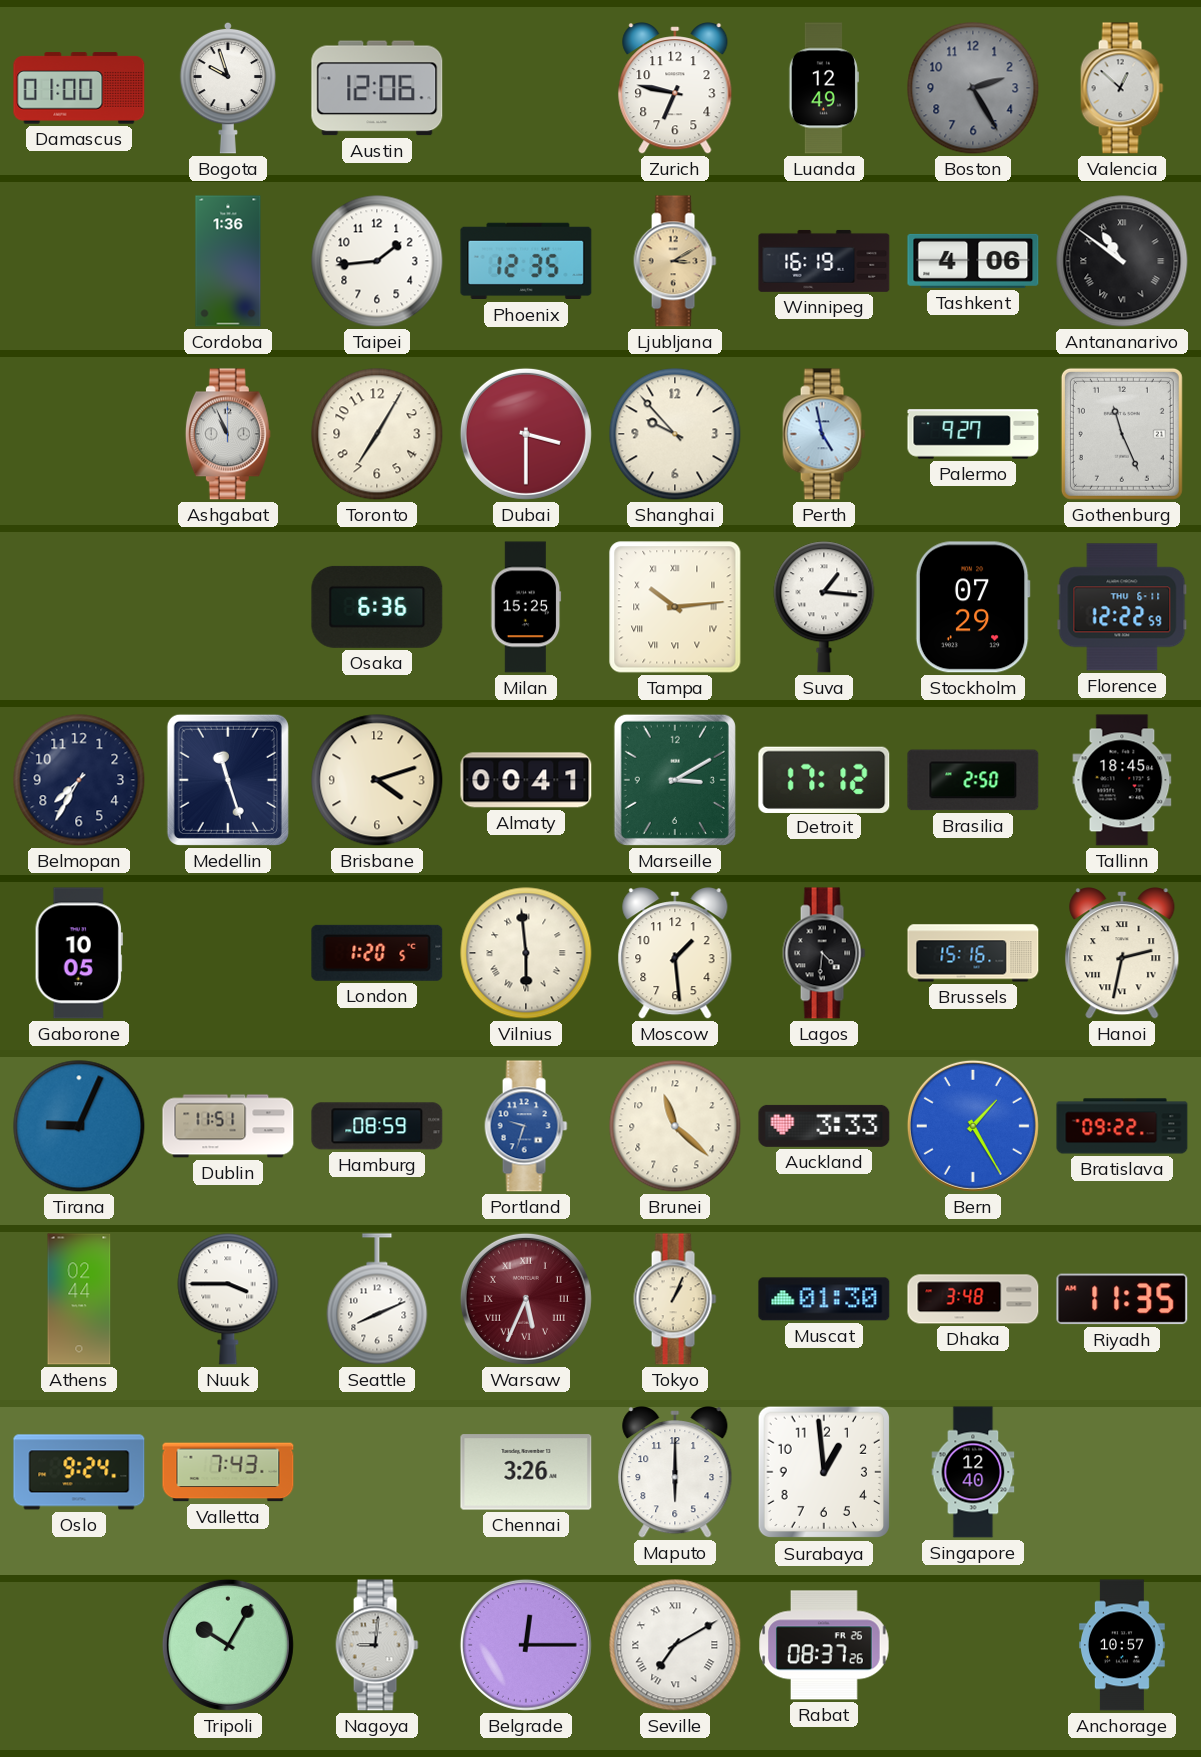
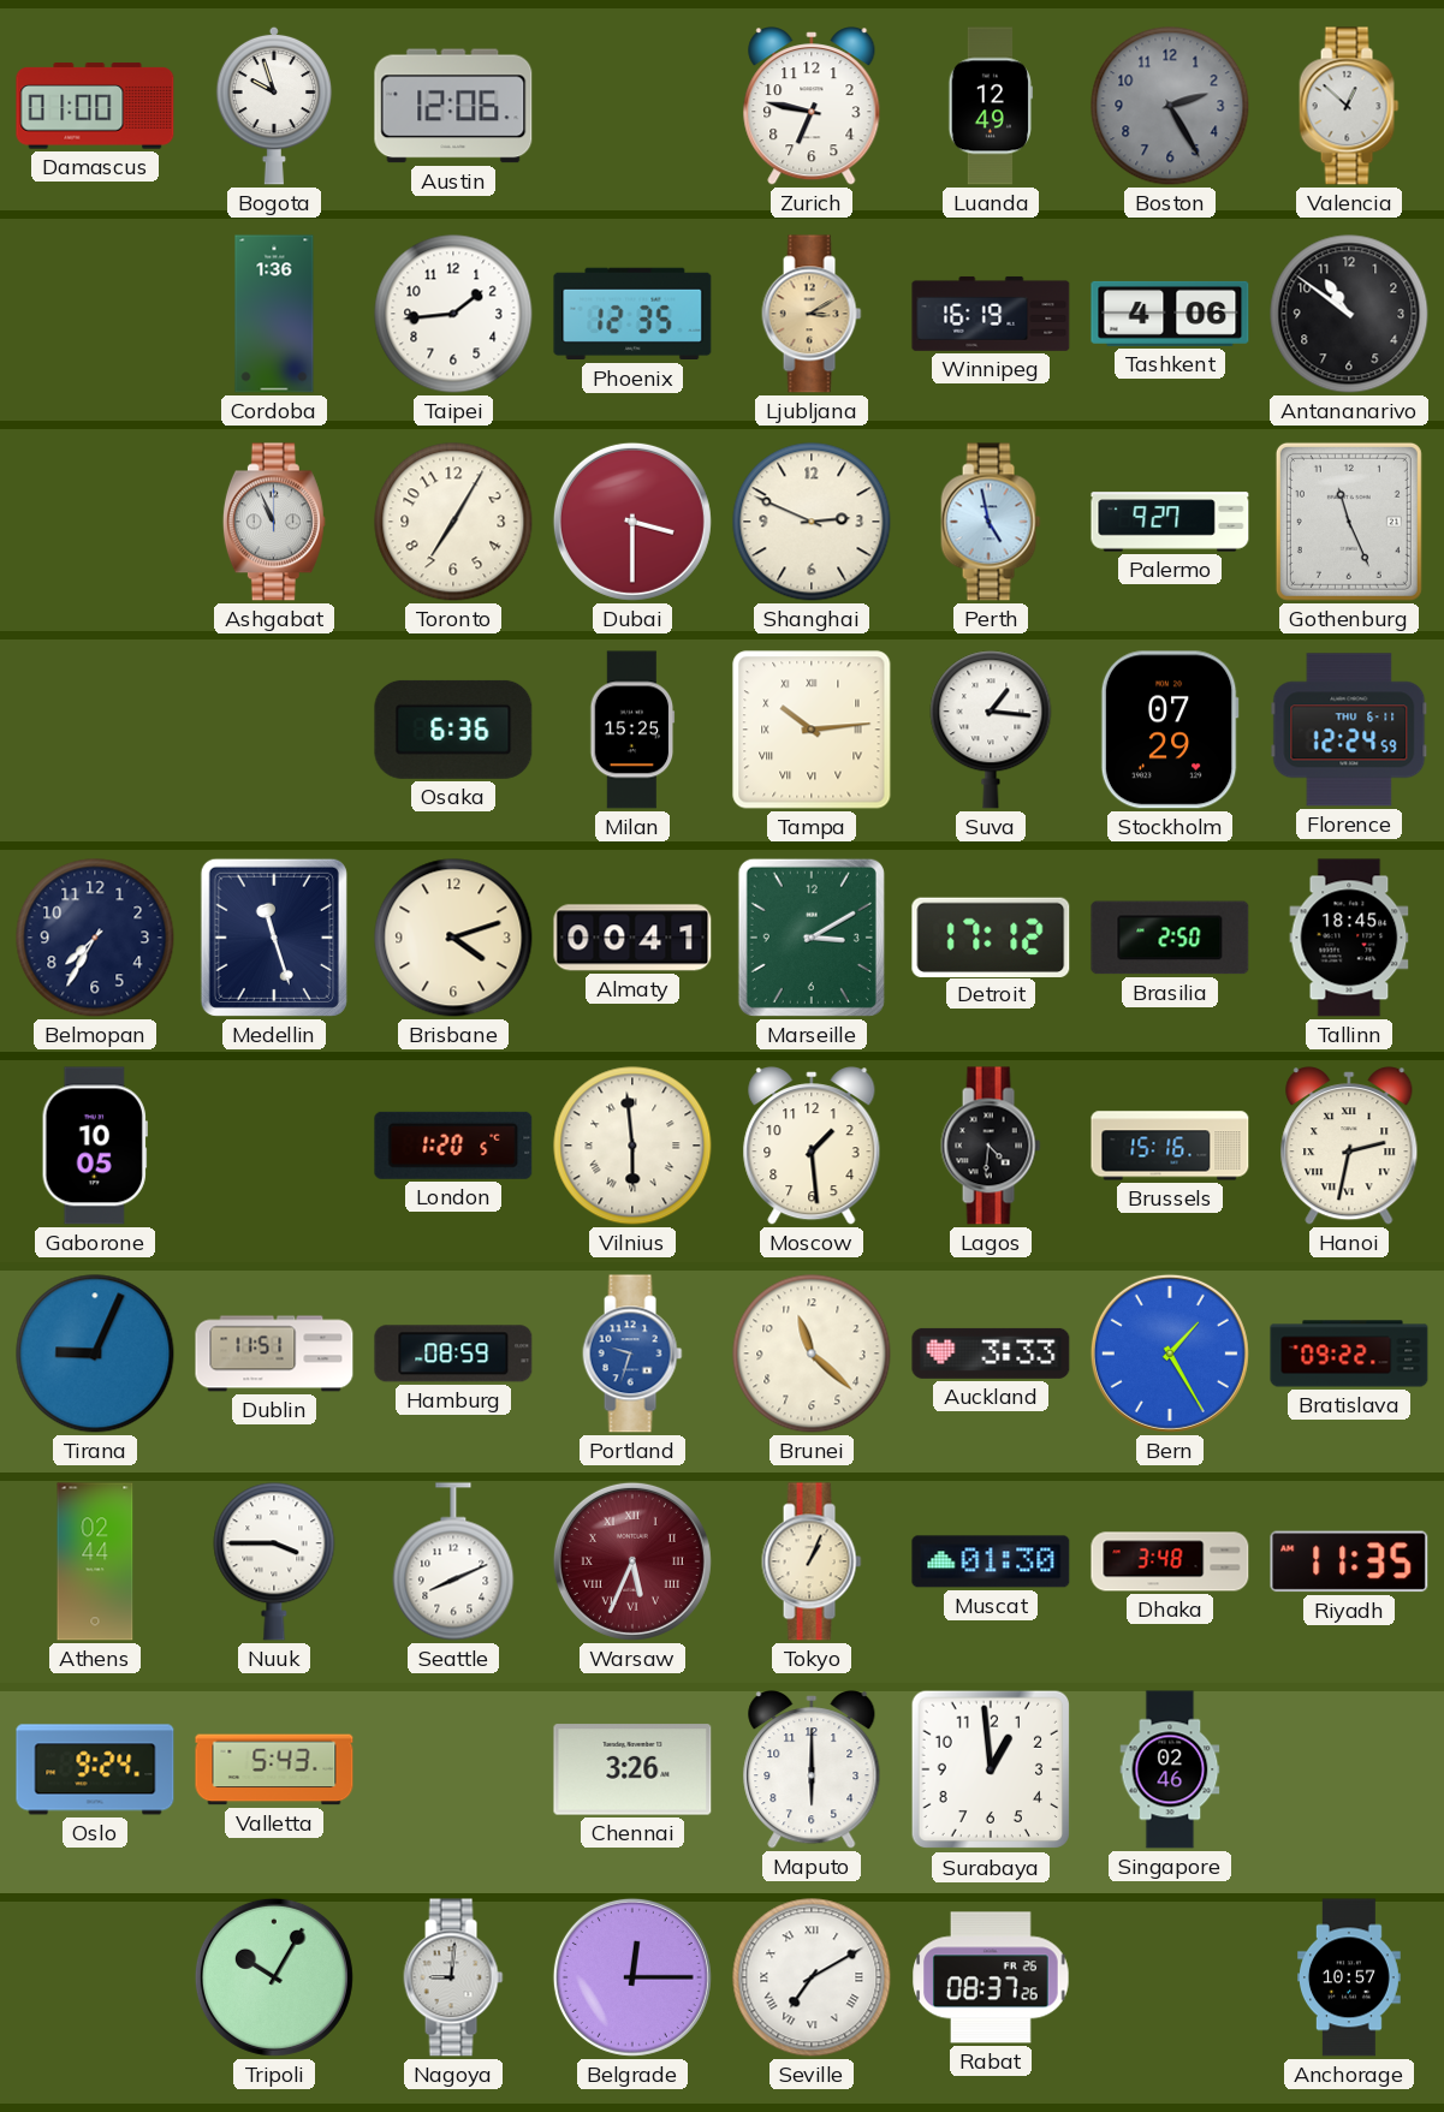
Antananarivo numerals: Roman -> Arabic (1349, 314)
Shanghai: 9:53 -> 2:49 (812, 522)
Florence: 12:22 -> 12:24 (1349, 730)
Valletta: 7:43 -> 5:43 (274, 1769)
Singapore: 12:40 -> 02:46 (1170, 1769)
